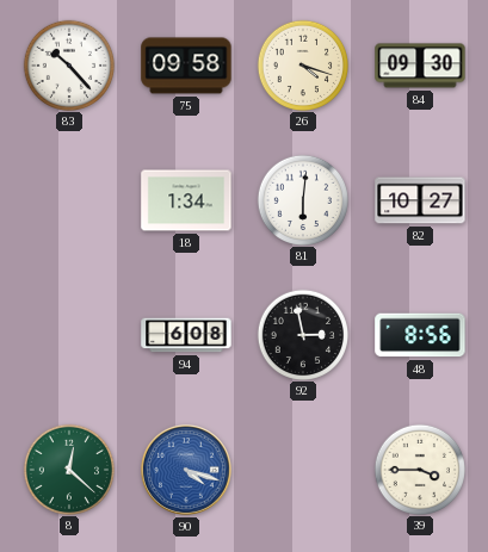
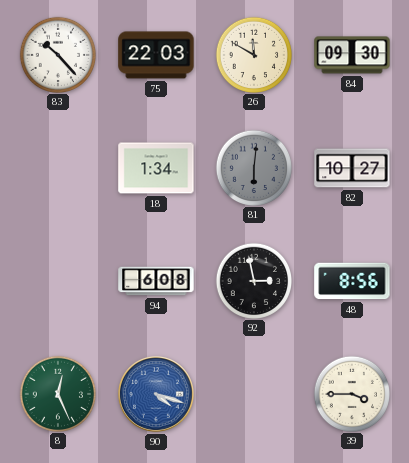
75: 09:58 -> 22:03 (156, 55)
26: 4:18 -> 11:50 (253, 54)
81 dial: white -> grey (253, 167)
8: 12:22 -> 12:26 (57, 393)
